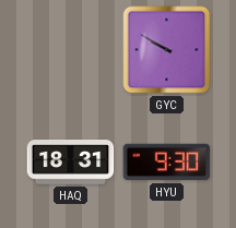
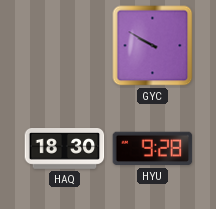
HAQ: 18:31 -> 18:30 (65, 149)
HYU: 9:30 -> 9:28 (153, 149)
